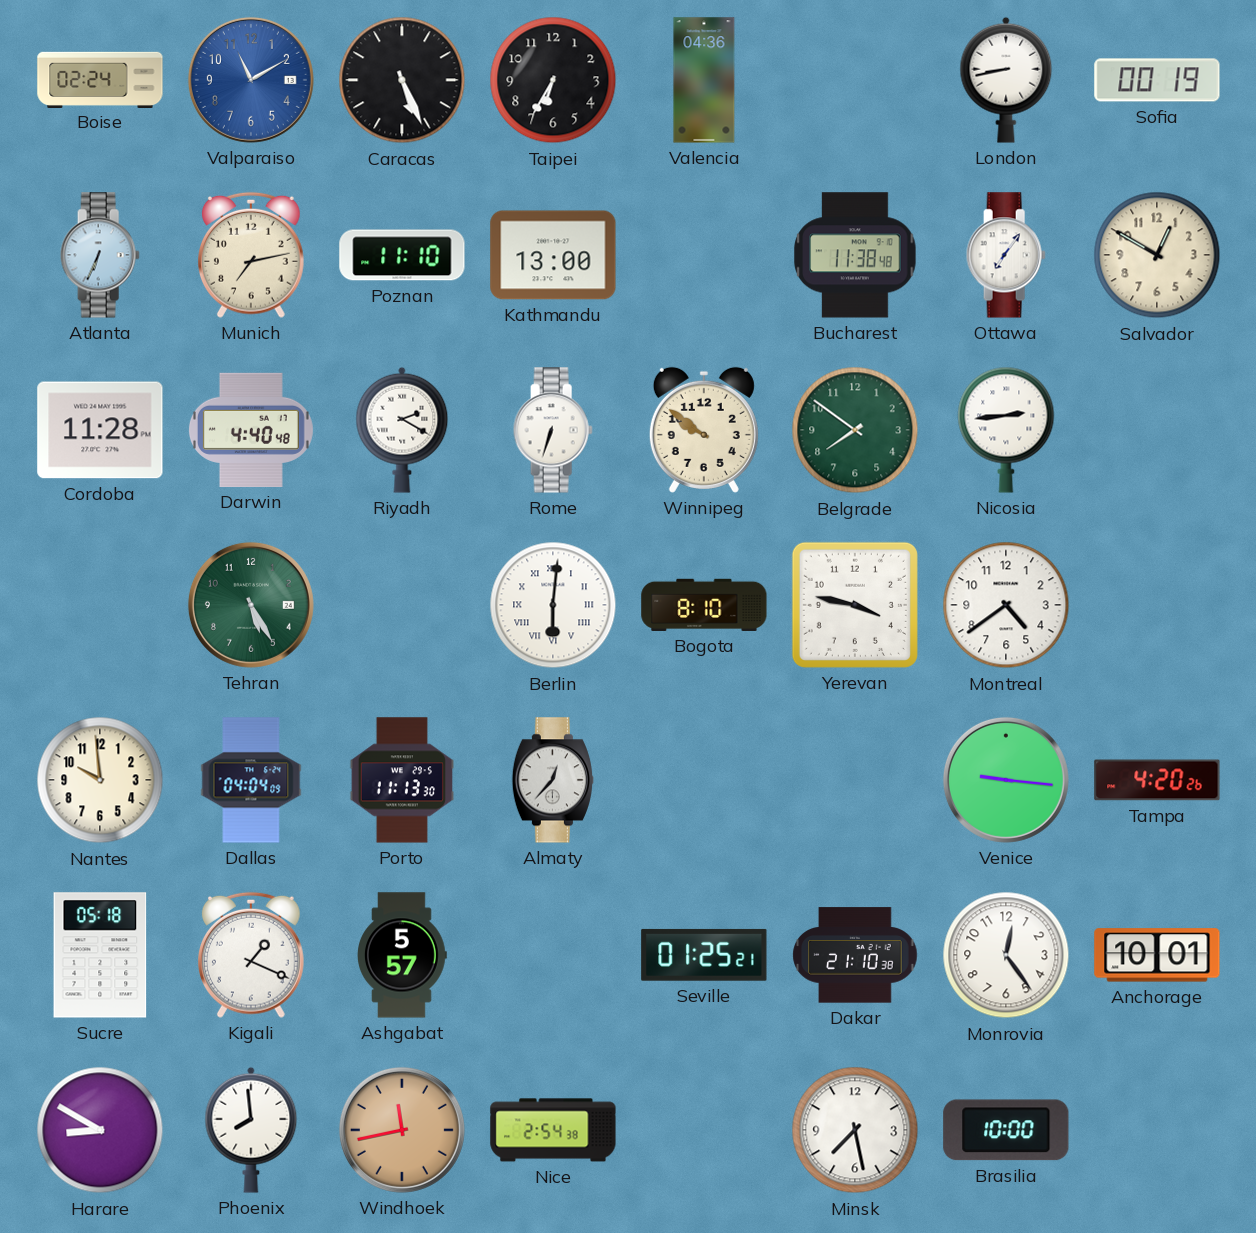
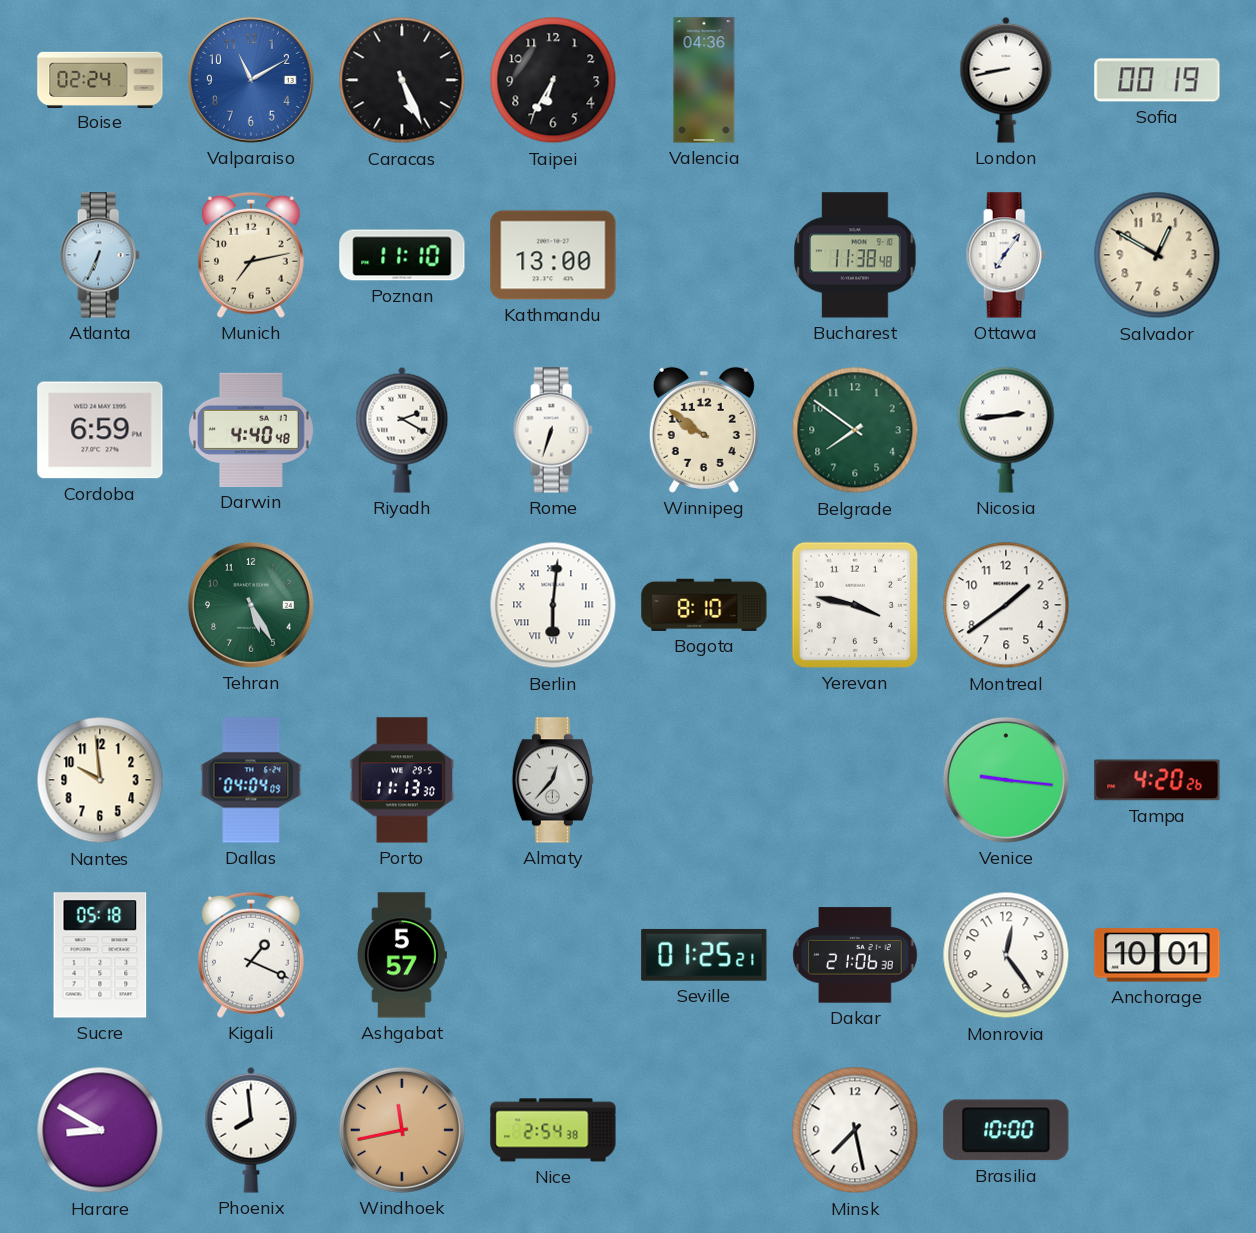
Cordoba: 11:28 -> 6:59 (100, 430)
Montreal: 4:39 -> 1:39 (1006, 605)
Dakar: 21:10 -> 21:06 (855, 955)
